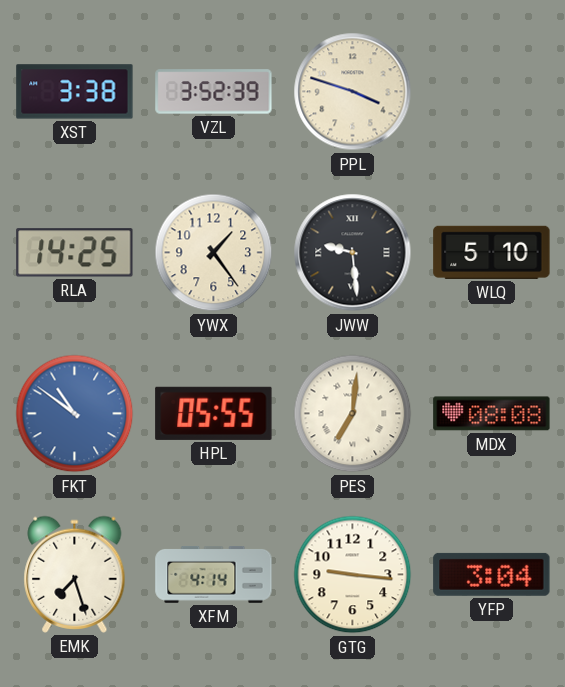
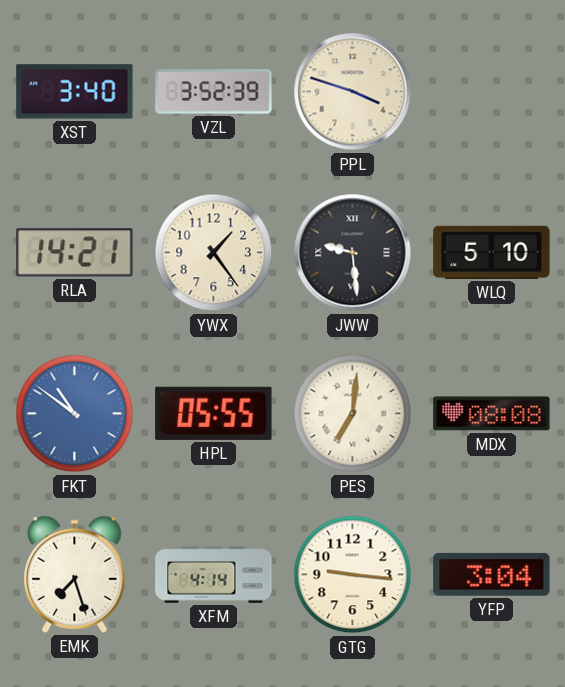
XST: 3:38 -> 3:40 (75, 92)
RLA: 14:25 -> 14:21 (75, 253)
